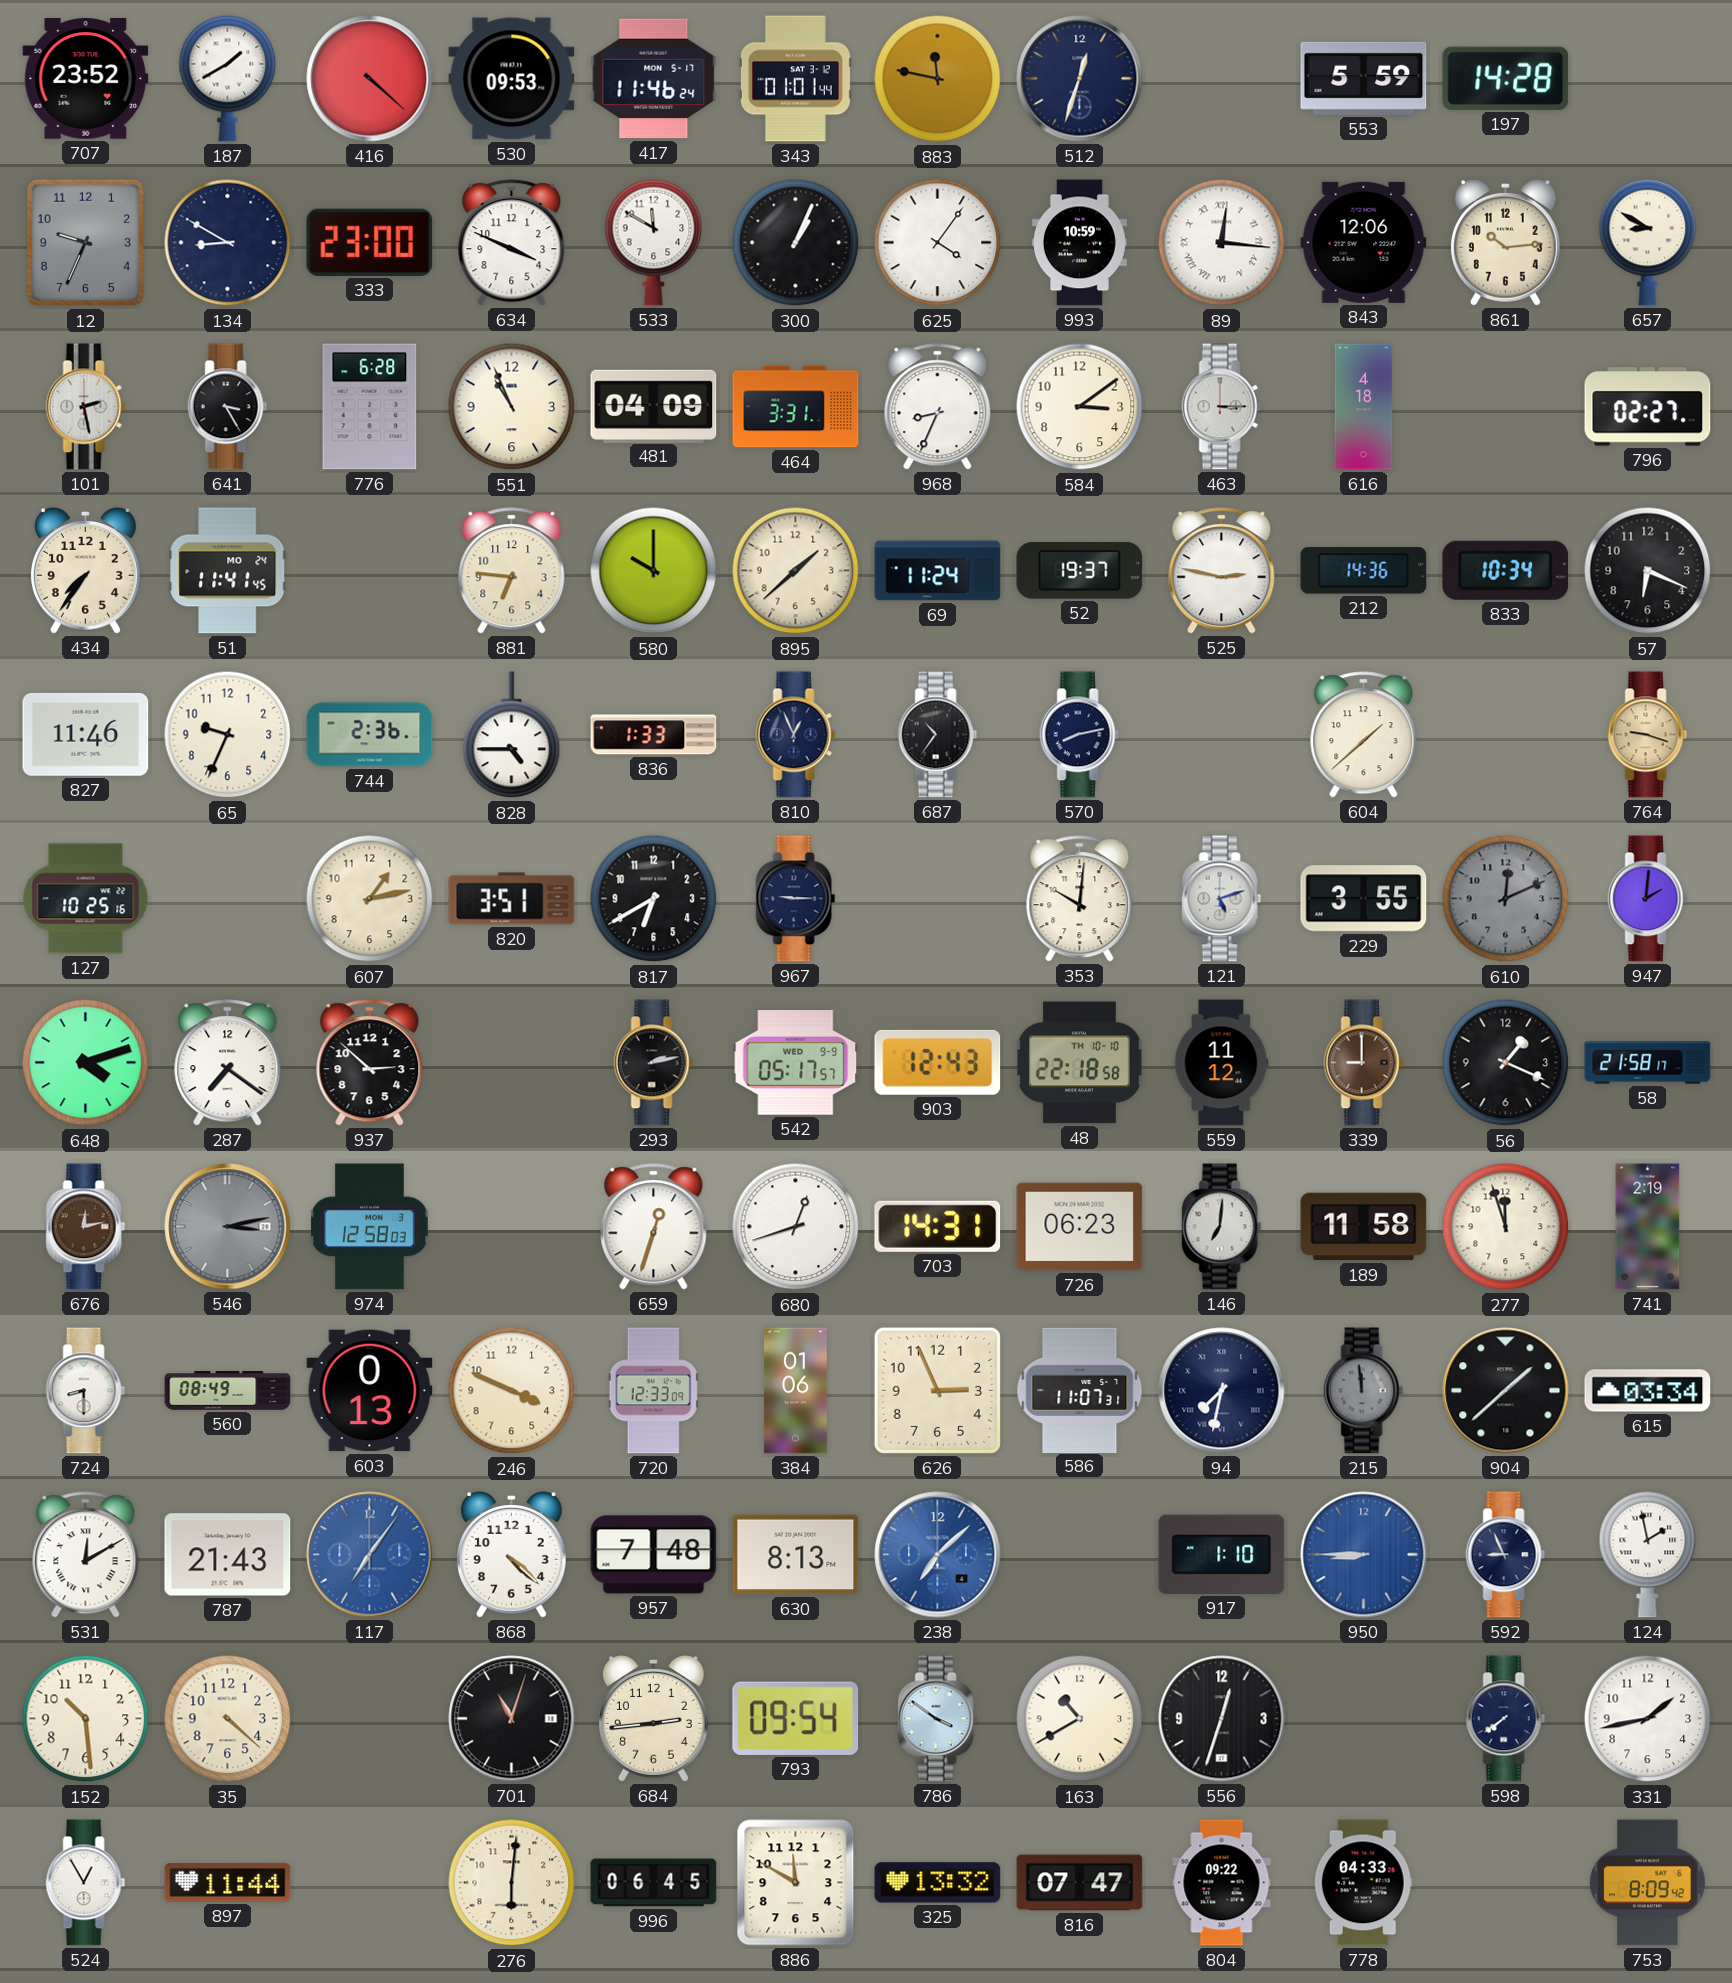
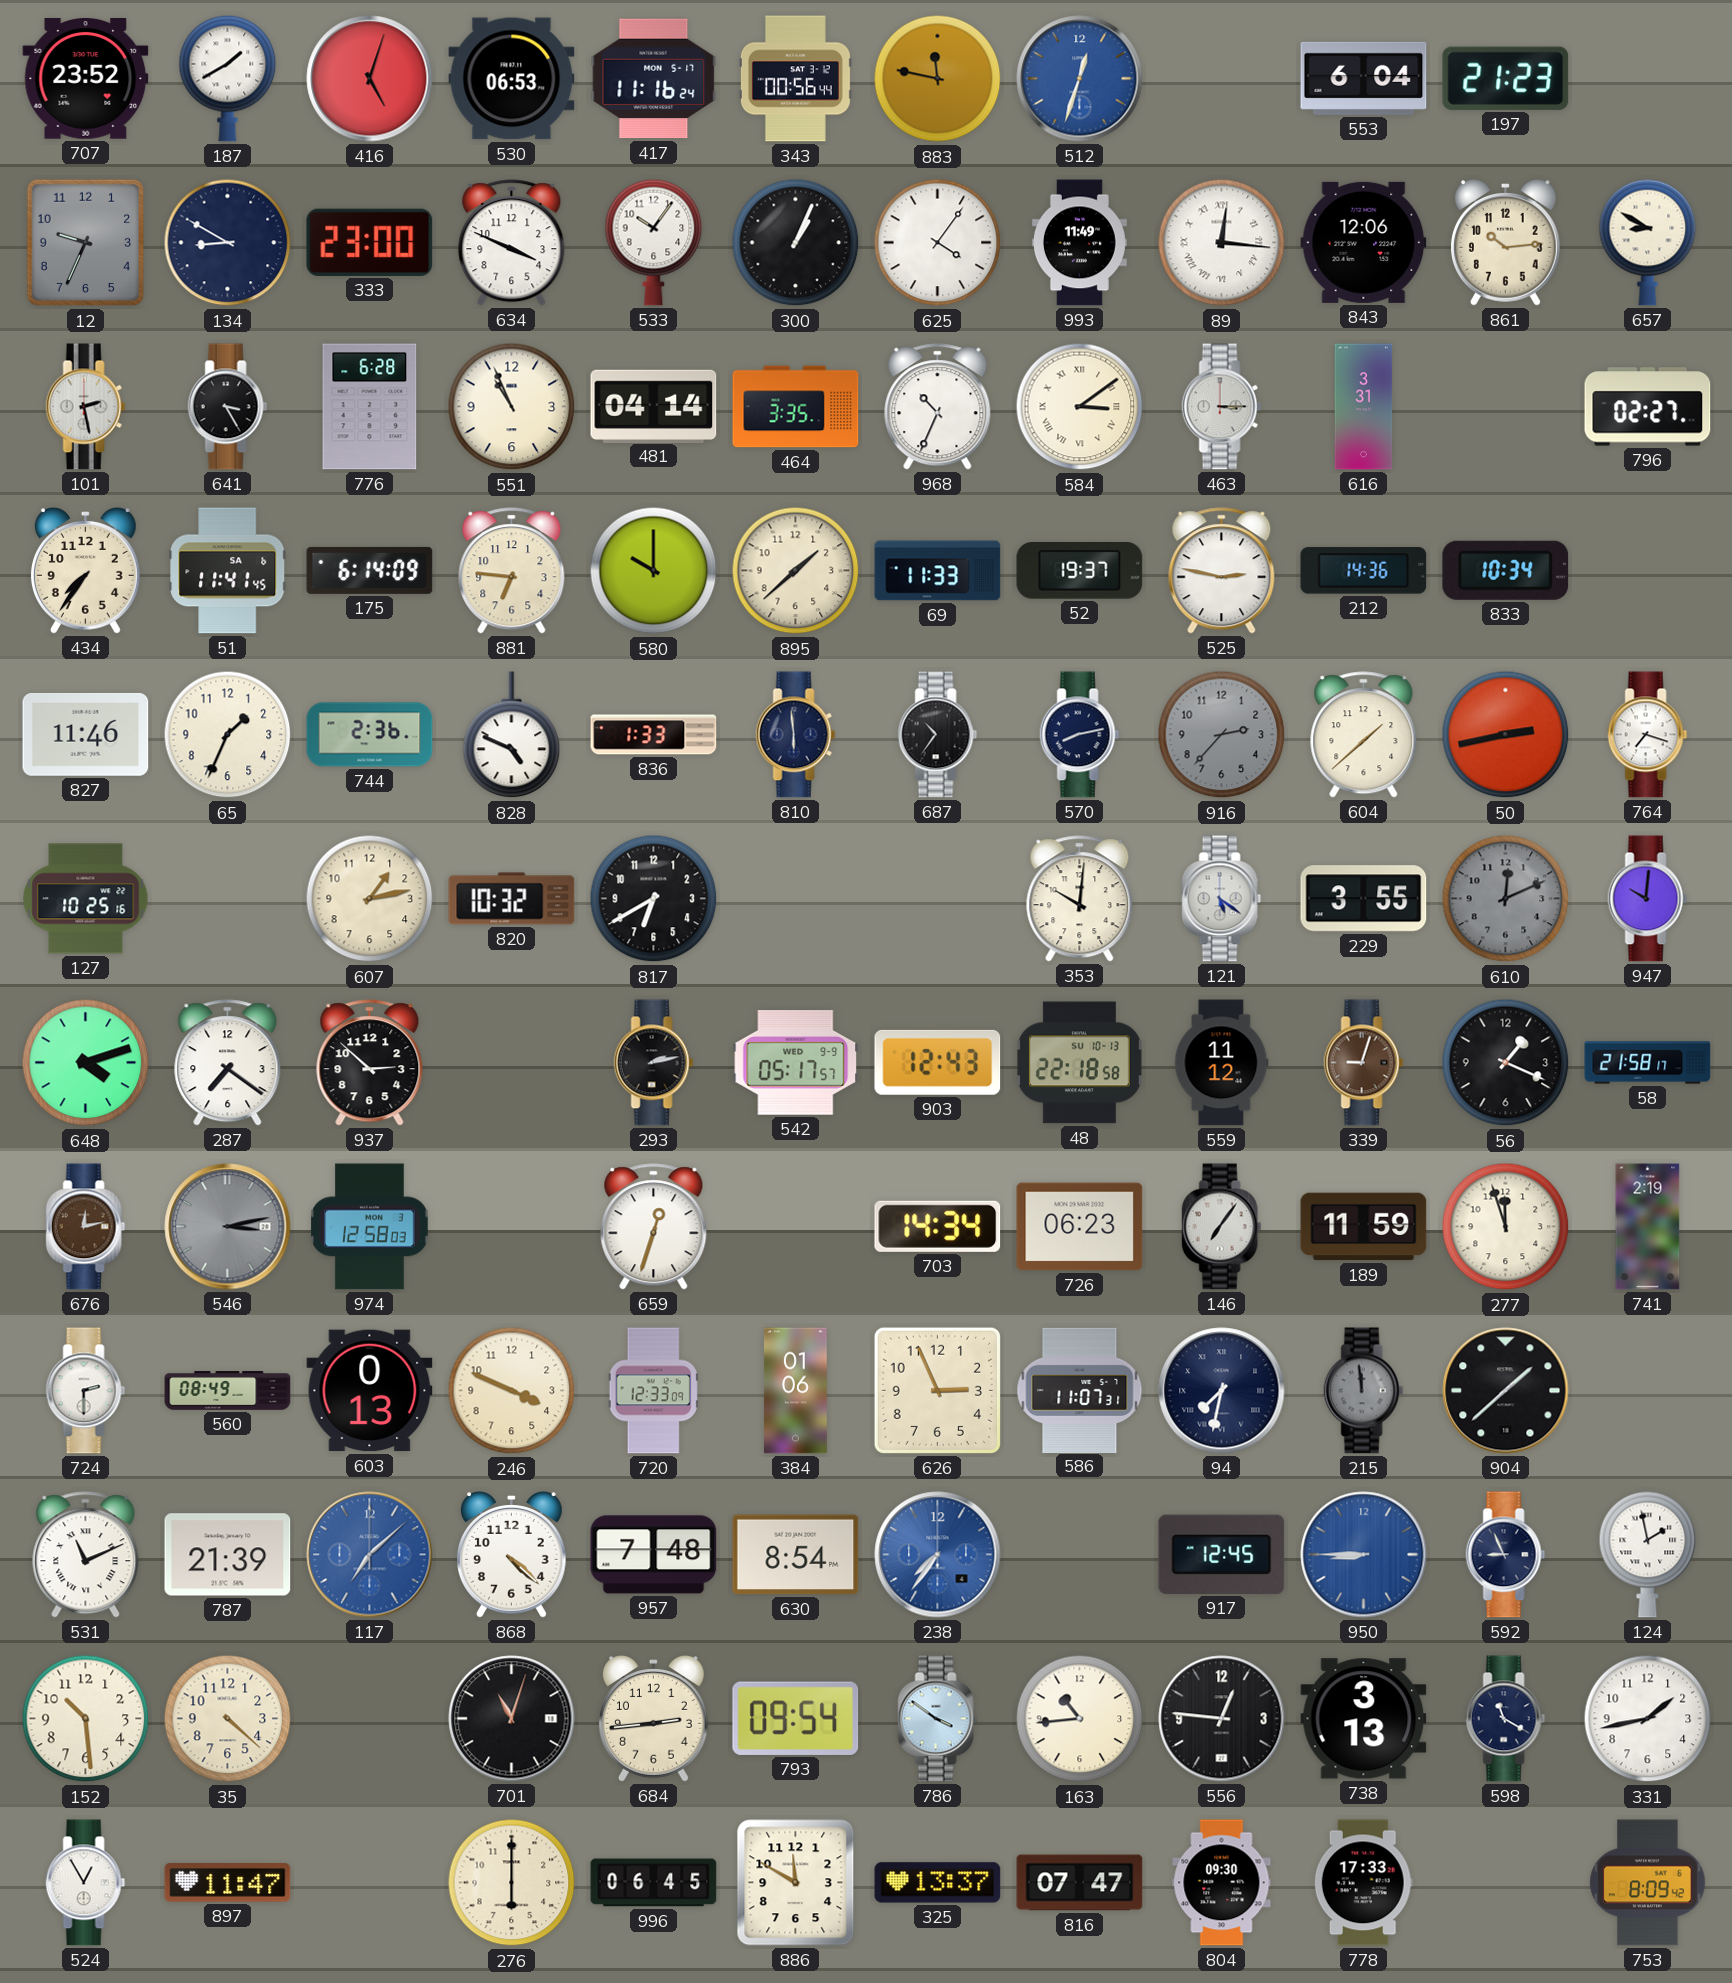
416: 4:22 -> 5:03 (370, 79)
530: 09:53 -> 06:53 (512, 79)
417: 11:46 -> 11:16 (654, 79)
343: 01:01 -> 00:56 (795, 79)
512 dial: navy -> blue (1080, 79)
553: 5:59 -> 6:04 (1364, 78)
197: 14:28 -> 21:23 (1506, 78)
533: 11:50 -> 10:06 (654, 242)
993: 10:59 -> 11:49 (1079, 243)
481: 04:09 -> 04:14 (654, 406)
464: 3:31 -> 3:35 (796, 407)
968: 8:34 -> 10:34 (938, 407)
584 numerals: Arabic -> Roman (1080, 407)
616: 4:18 -> 3:31 (1364, 407)
51 date: MO 24 -> SA 6 (228, 571)
175: none -> 6:14 (370, 570)
69: 11:24 -> 11:33 (938, 571)
57: 6:19 -> none (1648, 571)
65: 9:34 -> 1:34 (228, 735)
828: 4:45 -> 4:49 (512, 735)
810: 12:56 -> 5:59 (796, 735)
916: none -> 2:37 (1222, 735)
50: none -> 2:43 (1506, 735)
764: 9:18 -> 7:18 (1648, 735)
764 dial: champagne -> white (1648, 735)
820: 3:51 -> 10:32 (512, 899)
967: 9:15 -> none (796, 899)
121: 5:12 -> 5:21 (1222, 899)
947: 2:01 -> 10:01 (1648, 899)
48 date: TH 10-10 -> SU 10-13 (1079, 1063)
339: 9:00 -> 9:03 (1364, 1063)
680: 12:42 -> none (796, 1227)
703: 14:31 -> 14:34 (938, 1226)
146: 7:01 -> 7:06 (1222, 1227)
189: 11:58 -> 11:59 (1364, 1227)
724: 8:30 -> 2:30 (86, 1391)
615: 03:34 -> none (1648, 1391)
531: 12:10 -> 11:11 (86, 1555)
787: 21:43 -> 21:39 (228, 1555)
117: 7:06 -> 7:08 (370, 1555)
630: 8:13 -> 8:54 (796, 1555)
238: 7:08 -> 7:36 (938, 1555)
917: 1:10 -> 12:45 (1222, 1554)
163: 10:40 -> 10:44 (1080, 1719)
556: 12:33 -> 12:46 (1222, 1719)
738: none -> 3:13 (1364, 1719)
598: 7:39 -> 11:20 (1506, 1719)
897: 11:44 -> 11:47 (228, 1883)
276: 6:01 -> 6:00 (512, 1883)
325: 13:32 -> 13:37 (938, 1883)
804: 09:22 -> 09:30 (1222, 1883)
778: 04:33 -> 17:33 (1363, 1883)
